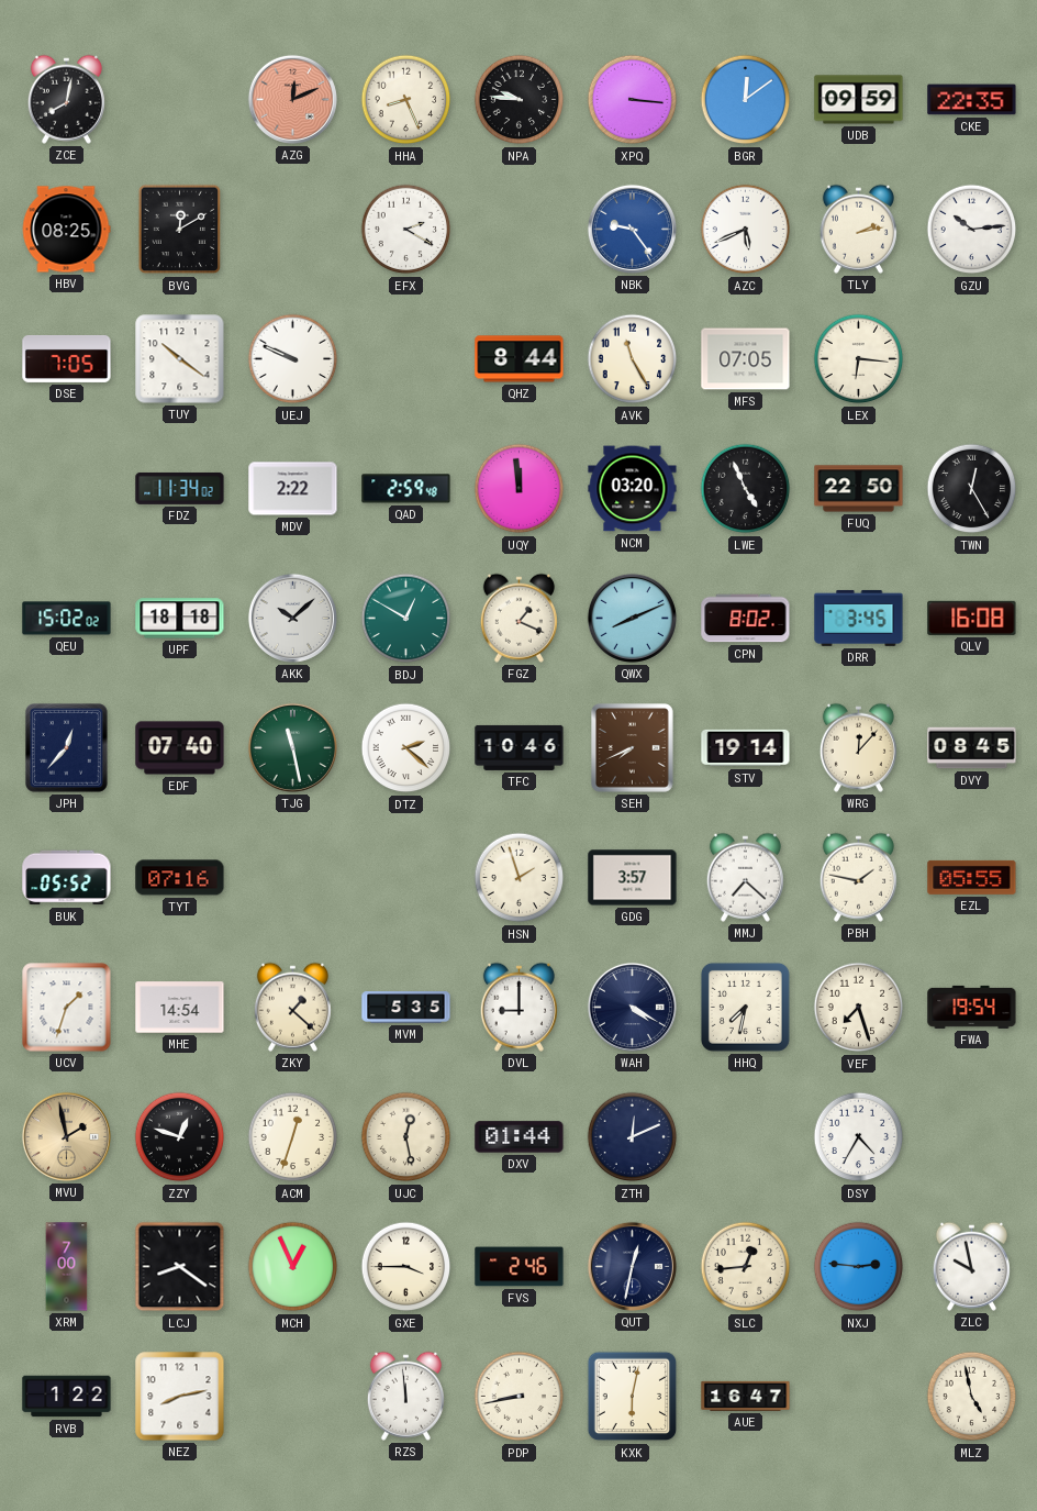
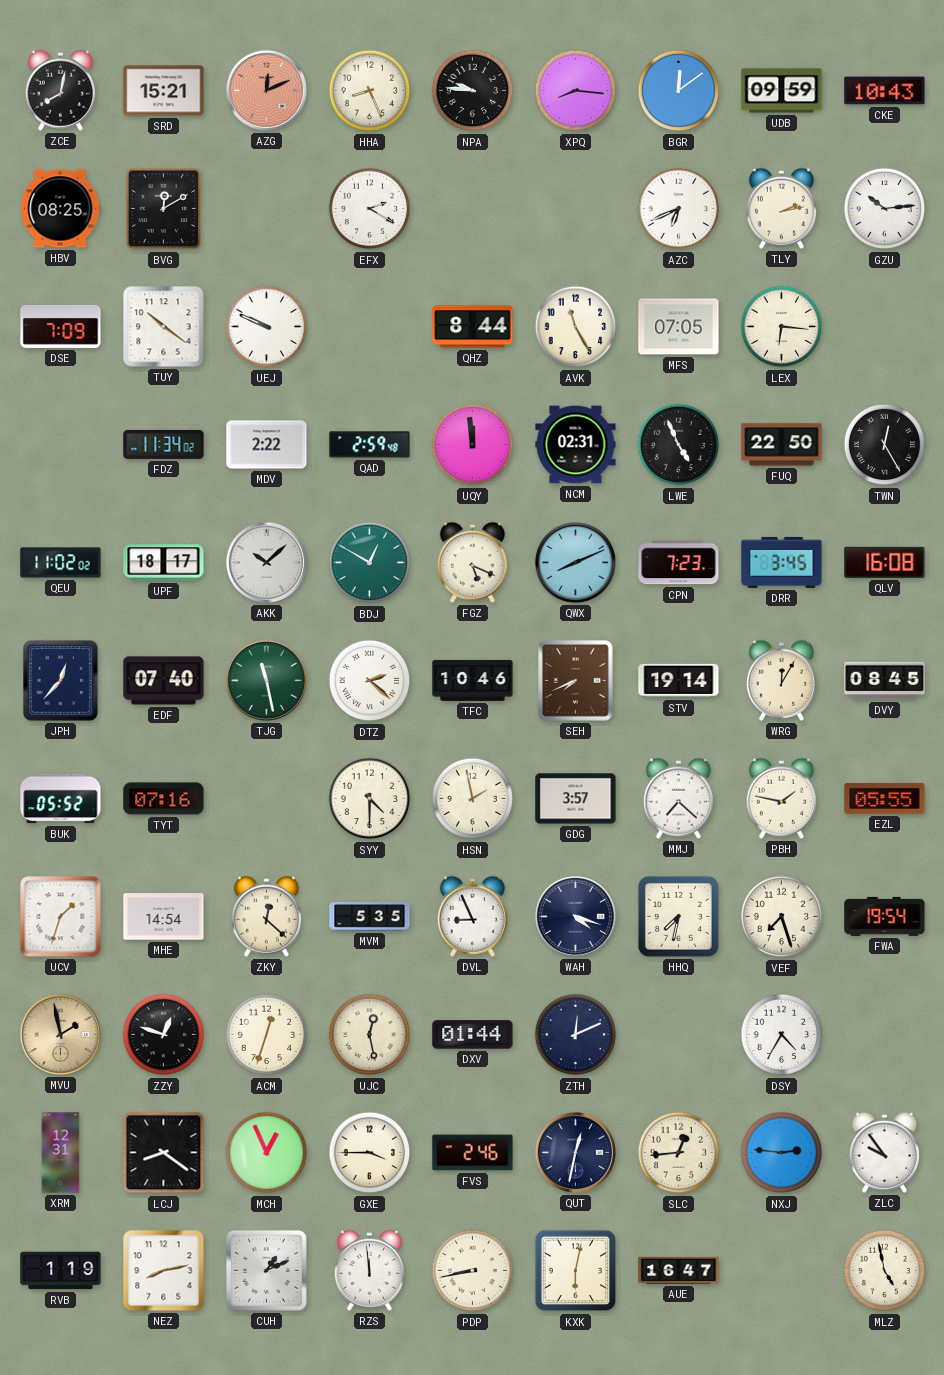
SRD: none -> 15:21 (164, 91)
XPQ: 3:16 -> 8:16 (576, 91)
CKE: 22:35 -> 10:43 (885, 91)
NBK: 9:24 -> none (632, 229)
AZC: 5:41 -> 6:41 (679, 209)
DSE: 7:05 -> 7:09 (61, 326)
NCM: 03:20 -> 02:31 (576, 445)
QEU: 15:02 -> 11:02 (61, 563)
UPF: 18:18 -> 18:17 (164, 563)
FGZ: 1:19 -> 5:19 (472, 562)
CPN: 8:02 -> 7:23 (679, 563)
WRG: 12:07 -> 12:05 (781, 680)
SYY: none -> 4:30 (370, 799)
HSN: 1:57 -> 1:58 (473, 799)
ZKY: 1:22 -> 12:22 (266, 916)
DVL: 9:00 -> 8:56 (472, 916)
WAH: 4:20 -> 4:18 (575, 916)
XRM: 7:00 -> 12:31 (61, 1153)
ZLC: 9:58 -> 9:54 (884, 1152)
RVB: 1:22 -> 1:19 (61, 1271)
CUH: none -> 1:11 (267, 1271)
